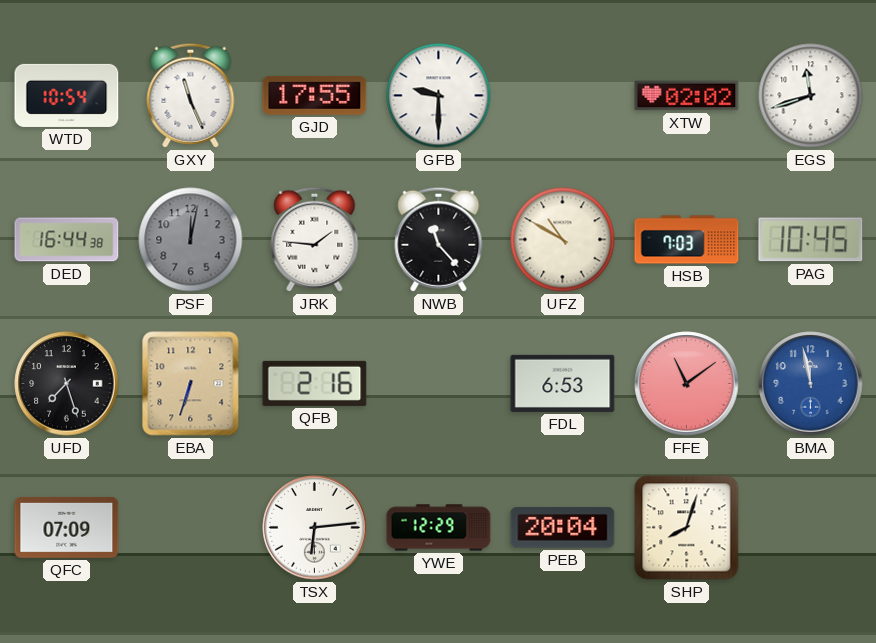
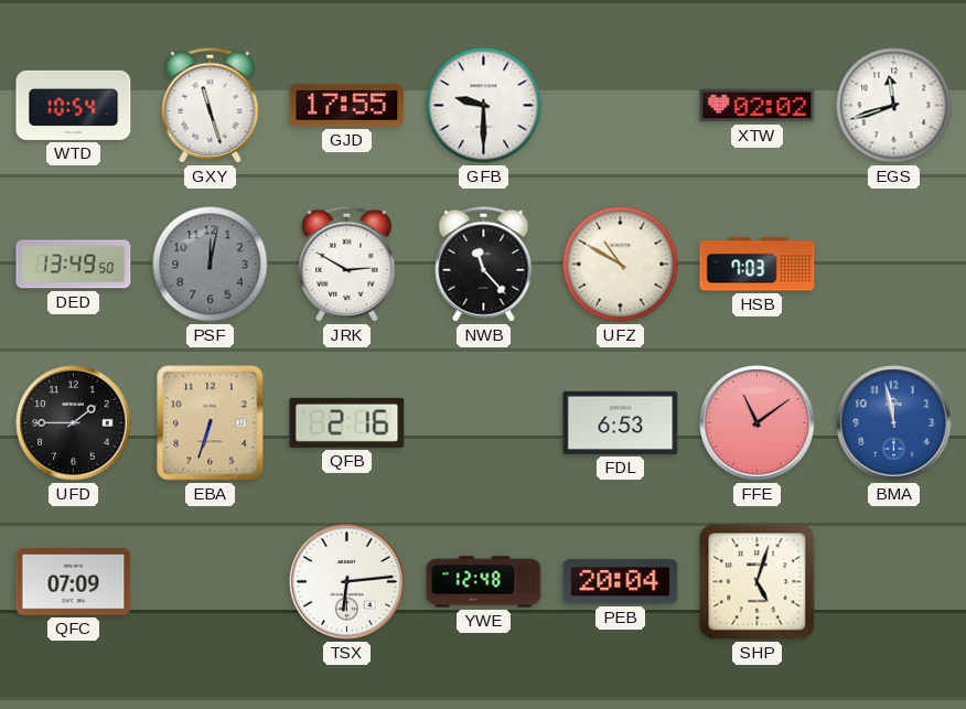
GXY: 11:26 -> 11:27 (211, 105)
DED: 16:44 -> 13:49 (74, 265)
JRK: 1:46 -> 2:50 (347, 264)
PAG: 10:45 -> none (811, 240)
UFD: 7:27 -> 1:45 (74, 423)
YWE: 12:29 -> 12:48 (484, 582)
SHP: 8:03 -> 5:03 (758, 582)
